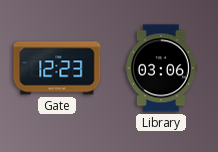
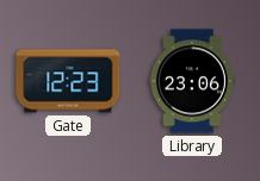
Library: 03:06 -> 23:06 (192, 81)
